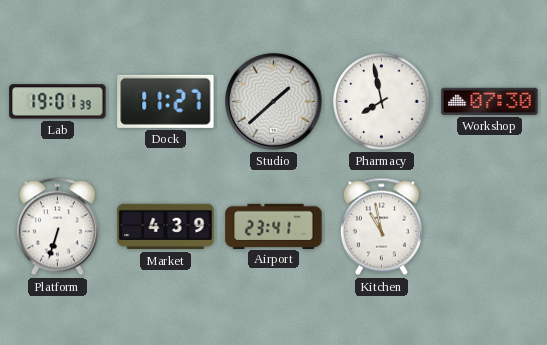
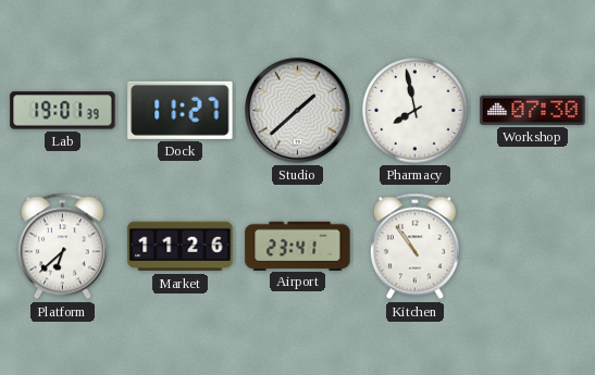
Platform: 6:33 -> 6:38 (62, 247)
Market: 4:39 -> 11:26 (181, 247)
Kitchen: 10:58 -> 10:54 (414, 247)
